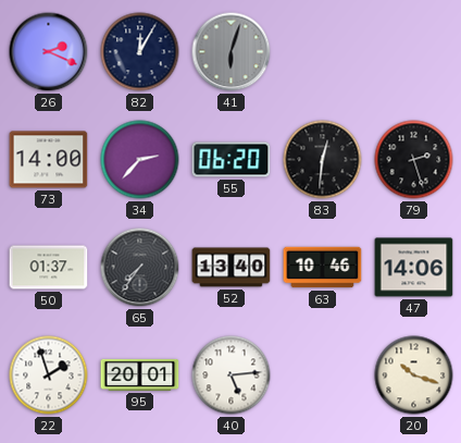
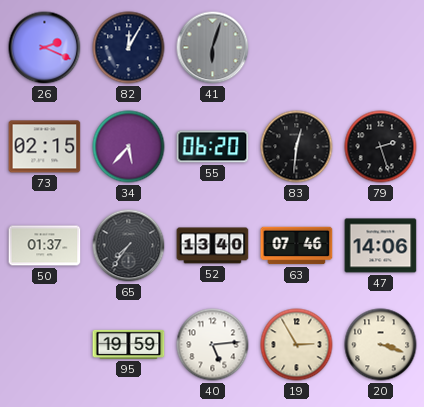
73: 14:00 -> 02:15 (45, 147)
34: 2:37 -> 5:37 (129, 147)
63: 10:46 -> 07:46 (297, 246)
22: 1:57 -> none (49, 376)
95: 20:01 -> 19:59 (129, 344)
19: none -> 2:55 (297, 345)
20: 10:18 -> 3:18 (381, 345)
